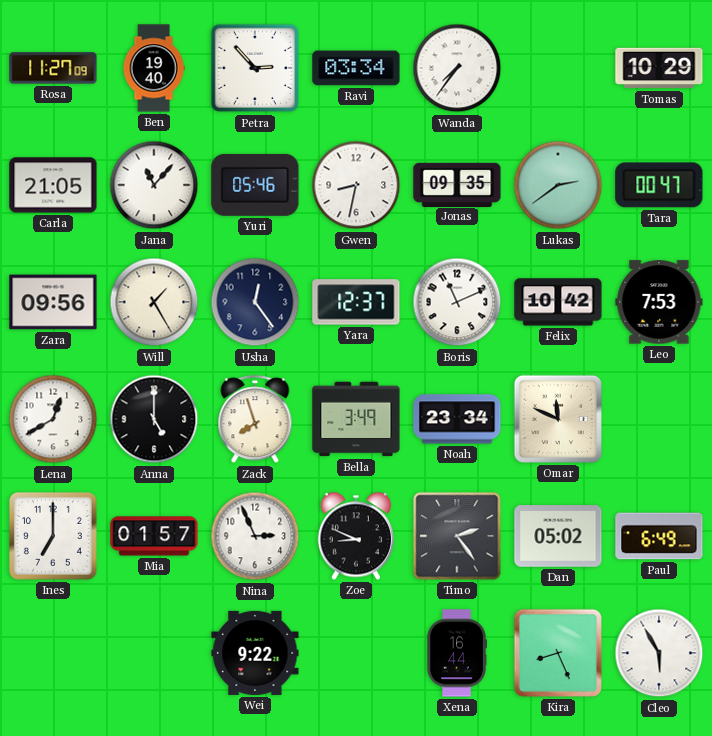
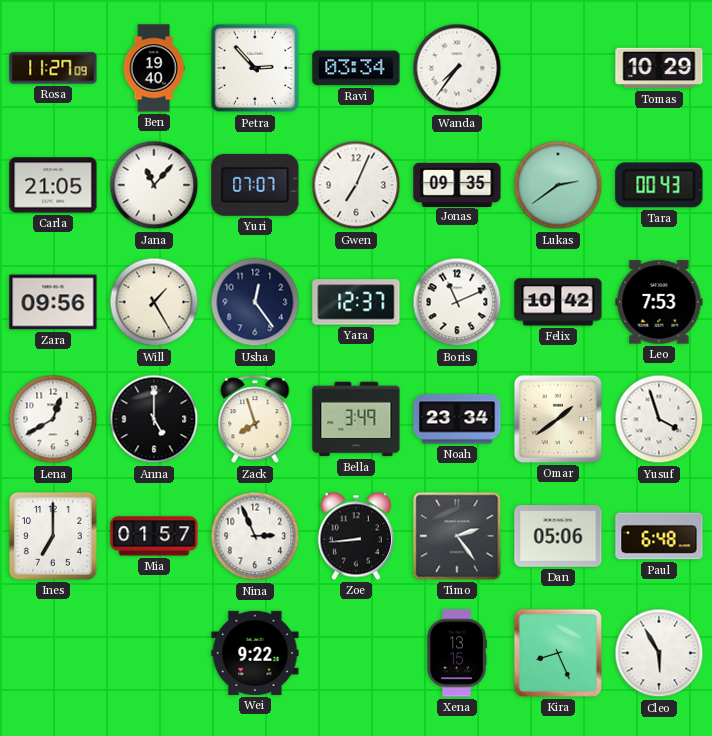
Yuri: 05:46 -> 07:07 (255, 185)
Gwen: 8:32 -> 7:04 (356, 185)
Tara: 00:47 -> 00:43 (659, 185)
Omar: 11:49 -> 1:39 (558, 419)
Yusuf: none -> 3:57 (659, 419)
Zoe: 8:49 -> 8:44 (356, 536)
Dan: 05:02 -> 05:06 (558, 536)
Paul: 6:49 -> 6:48 (659, 536)
Xena: 16:44 -> 13:15 (457, 653)
